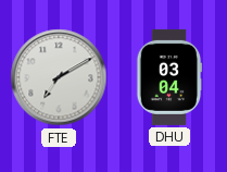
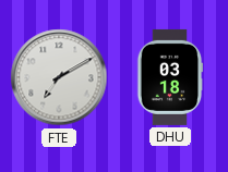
DHU: 03:04 -> 03:18 (170, 77)
